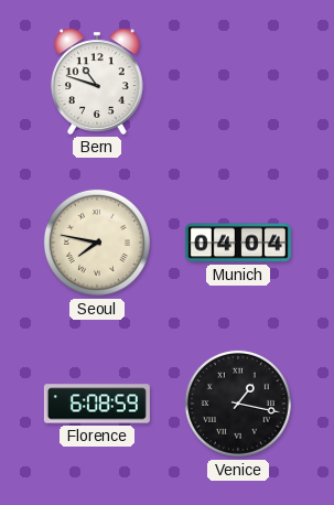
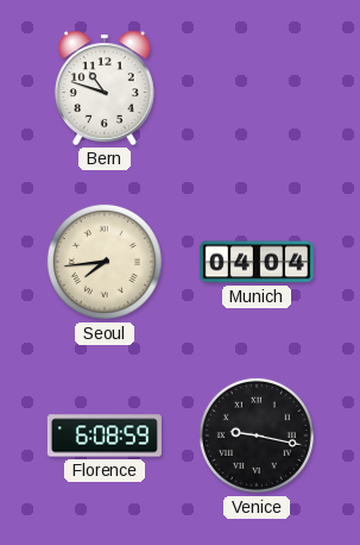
Seoul: 7:47 -> 7:44 (105, 262)
Venice: 1:17 -> 9:17 (257, 436)
